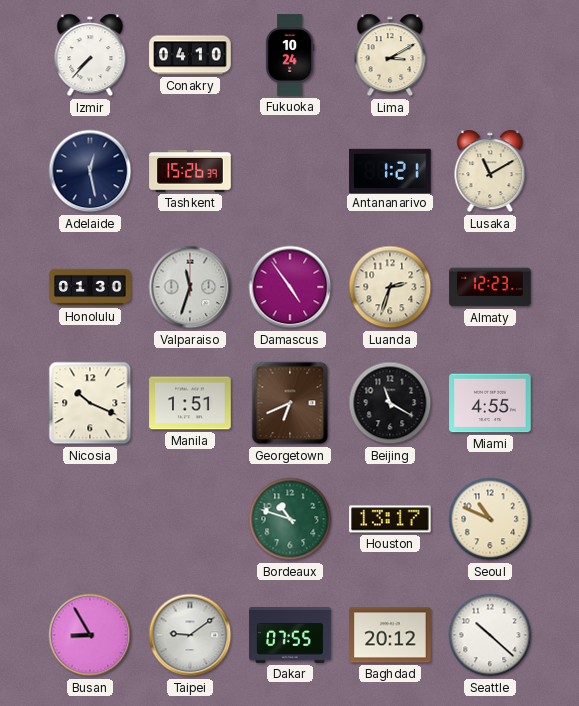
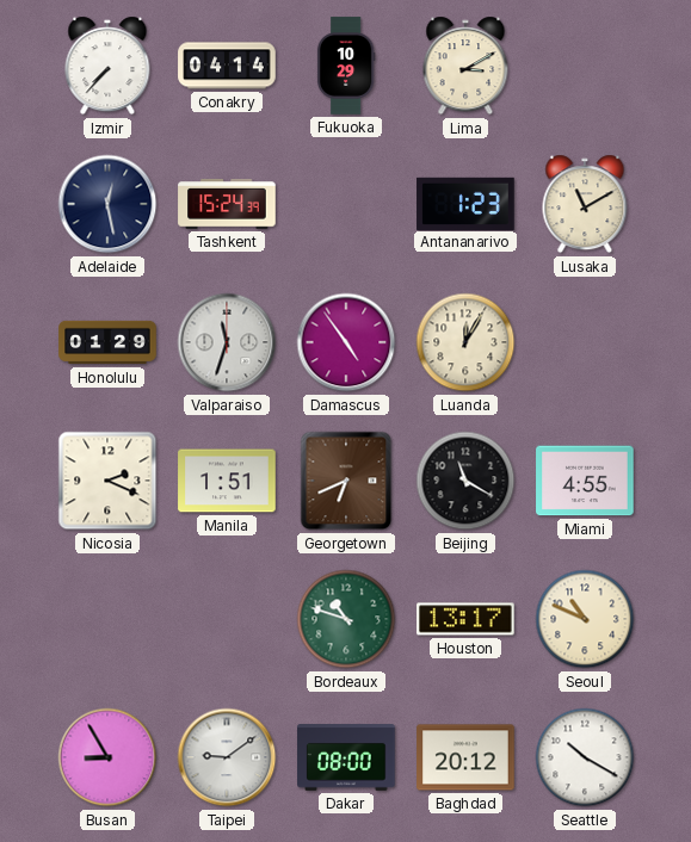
Conakry: 04:10 -> 04:14 (227, 66)
Fukuoka: 10:24 -> 10:29 (346, 66)
Tashkent: 15:26 -> 15:24 (227, 204)
Antananarivo: 1:21 -> 1:23 (465, 203)
Honolulu: 01:30 -> 01:29 (107, 342)
Luanda: 2:33 -> 12:05 (465, 342)
Almaty: 12:23 -> none (490, 287)
Nicosia: 10:19 -> 2:19 (107, 481)
Dakar: 07:55 -> 08:00 (346, 759)
Seattle: 10:22 -> 10:20 (585, 757)
